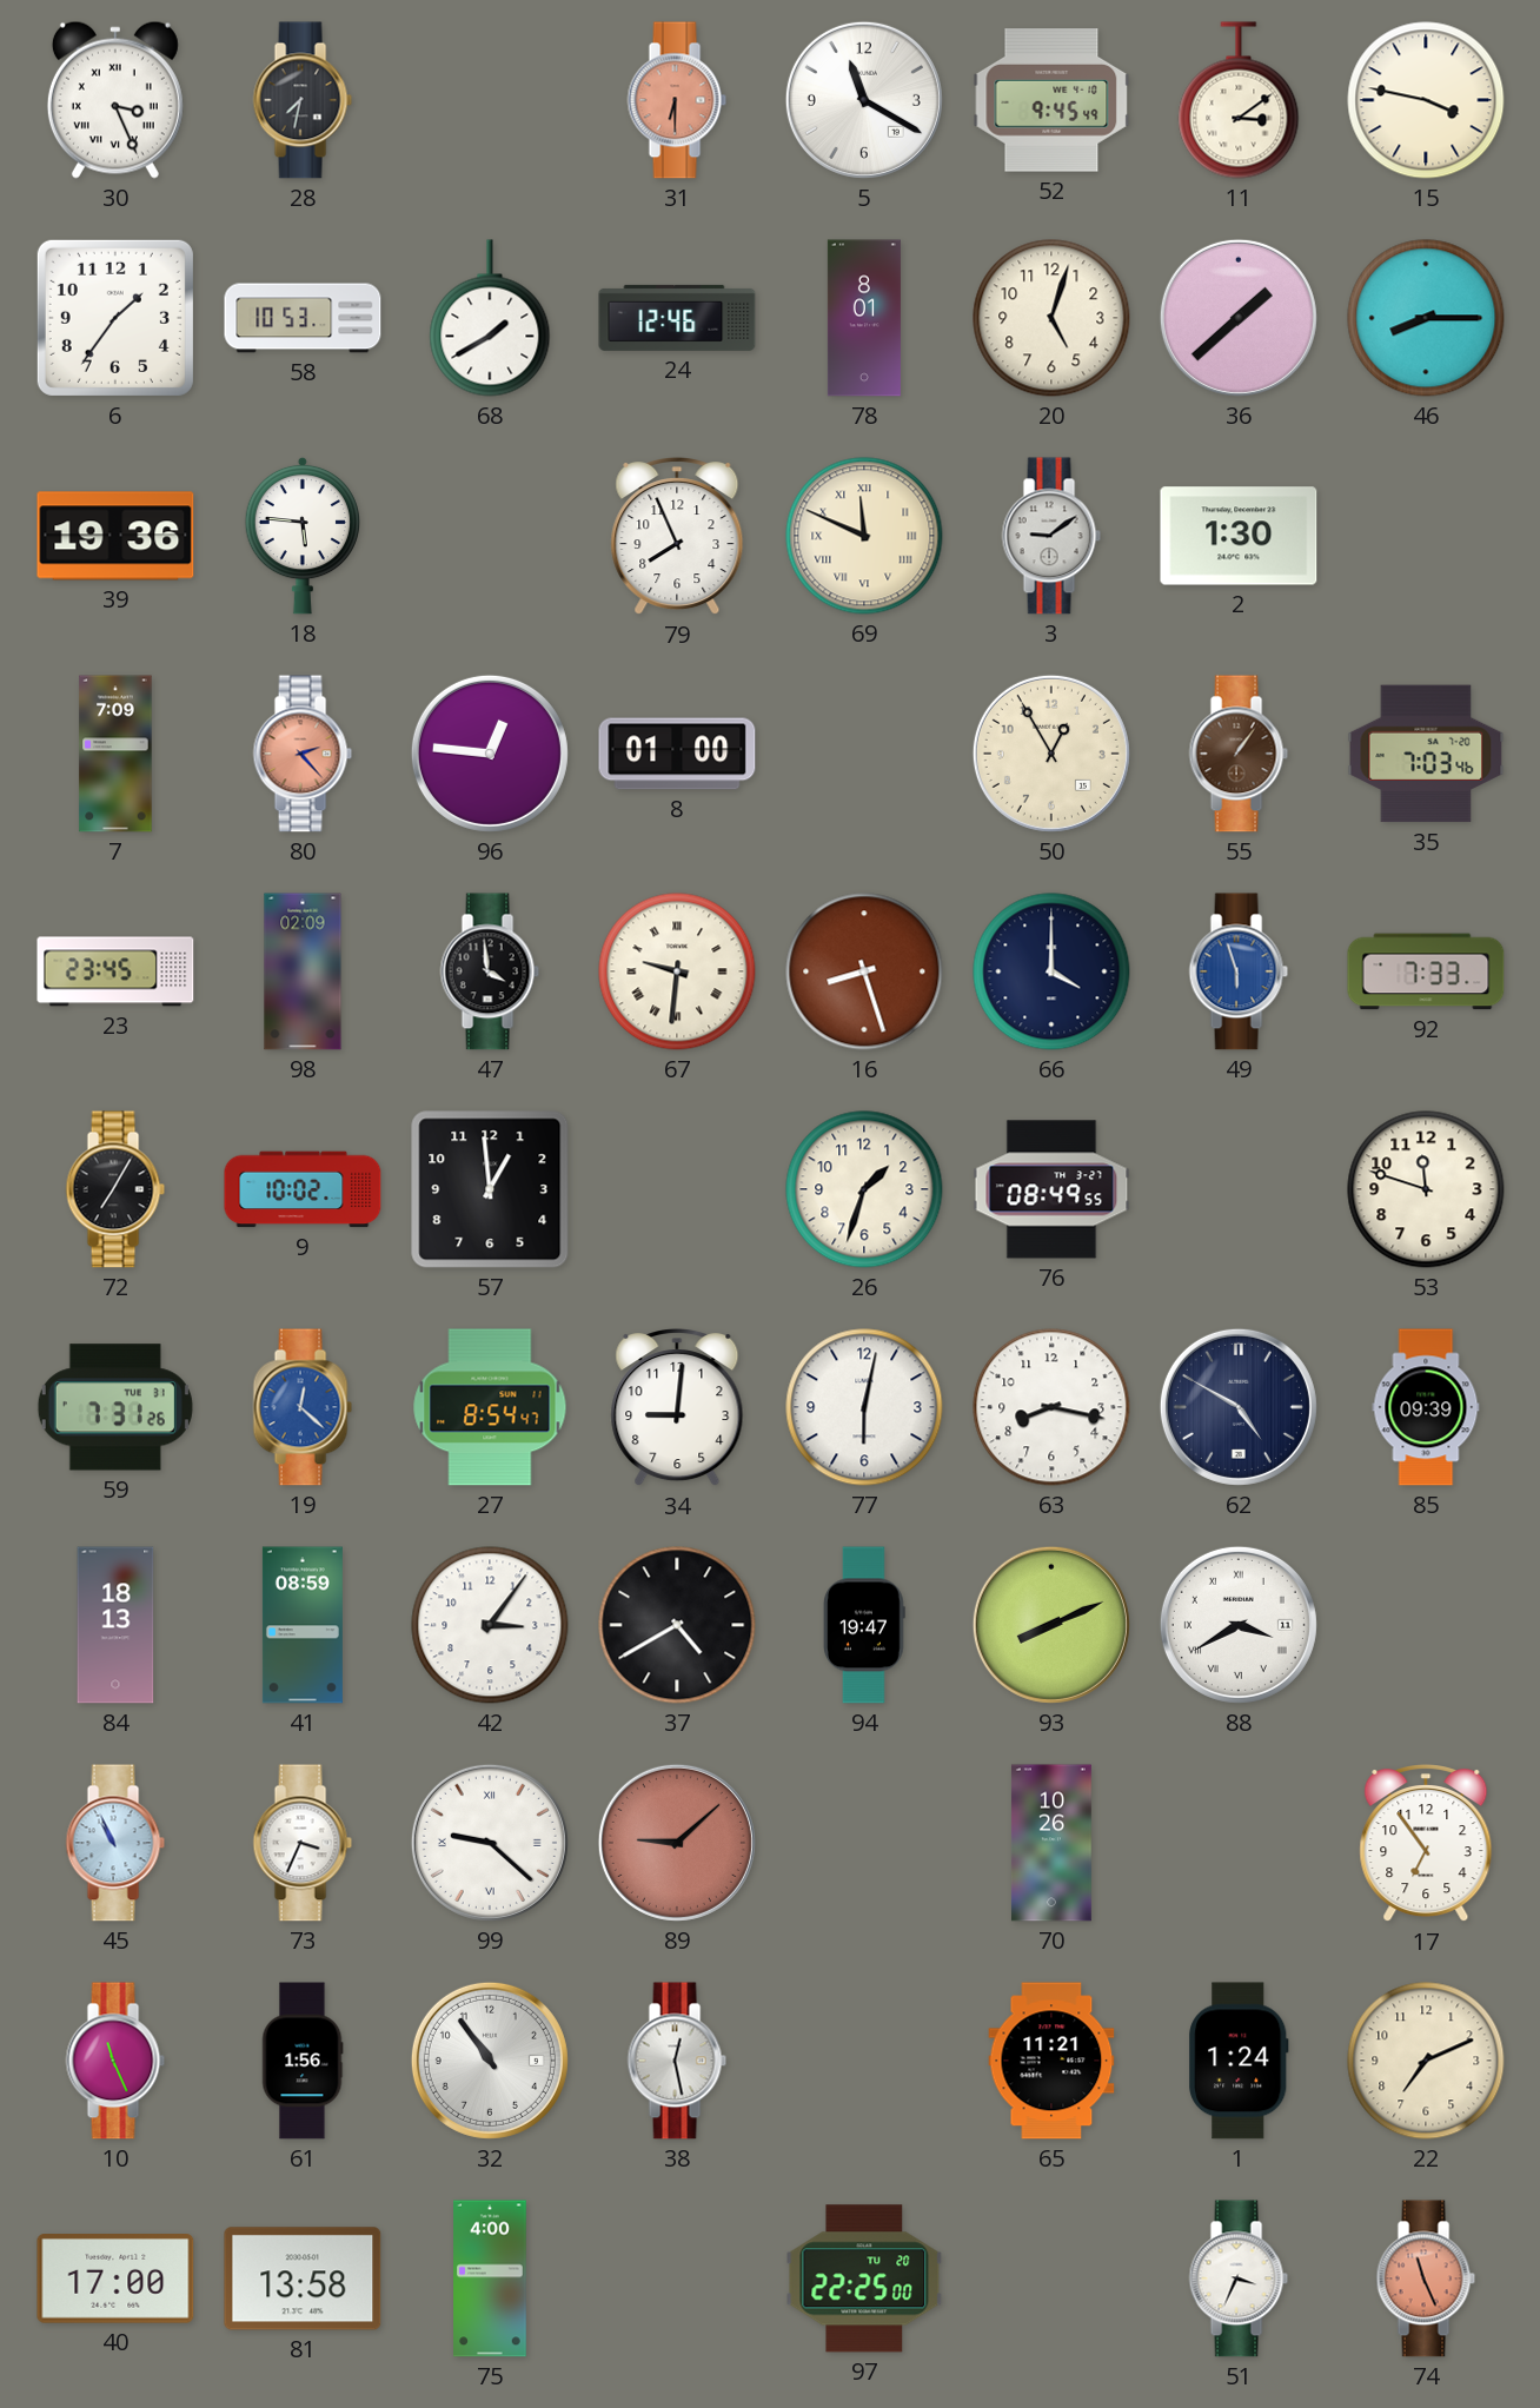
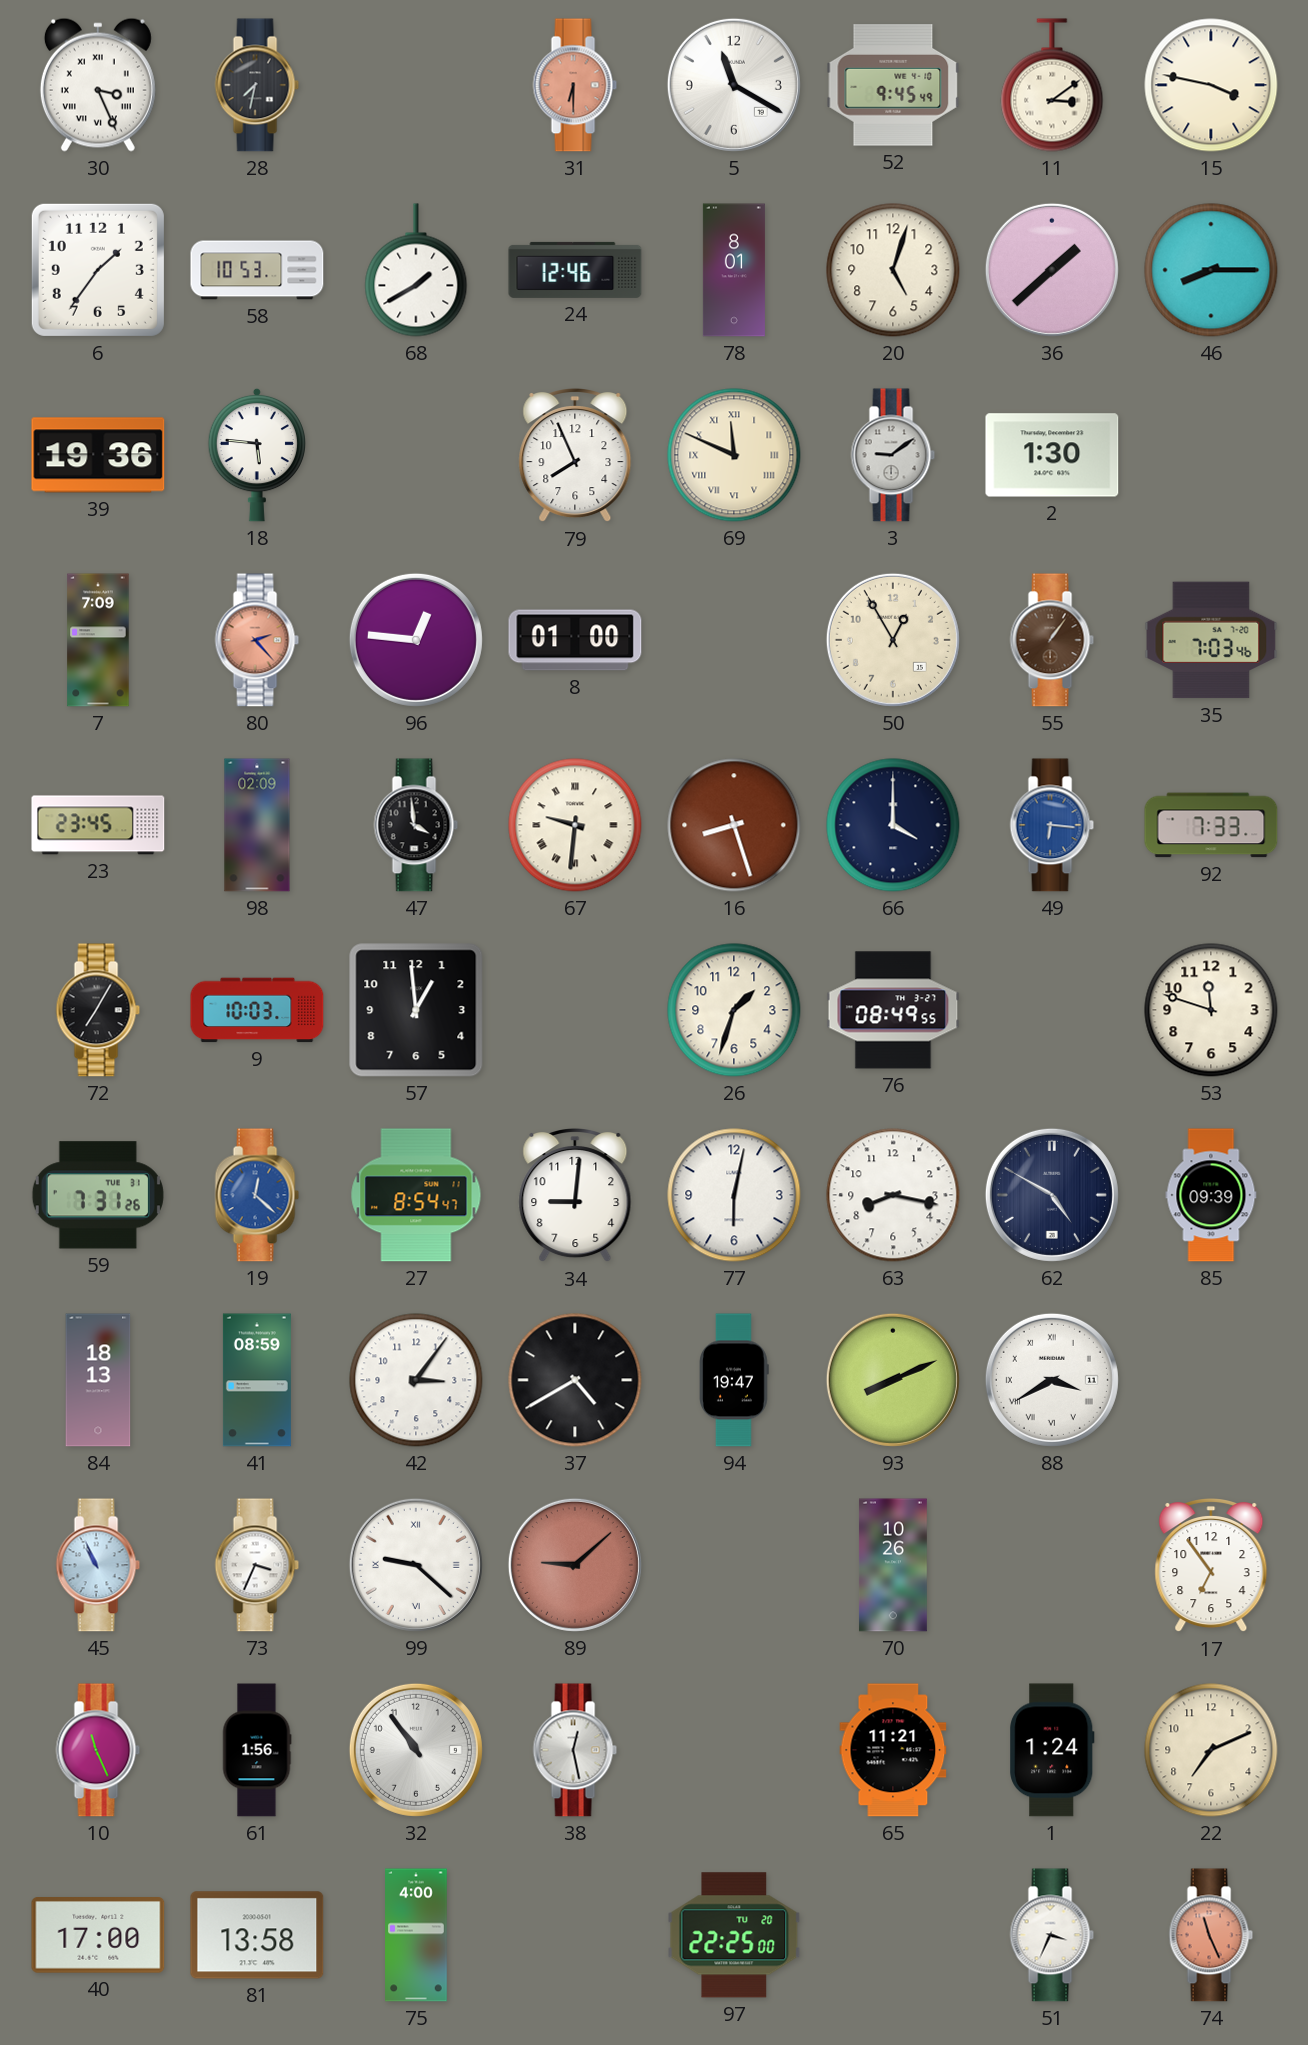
49: 5:57 -> 6:16 (1052, 825)
9: 10:02 -> 10:03 (257, 1010)
